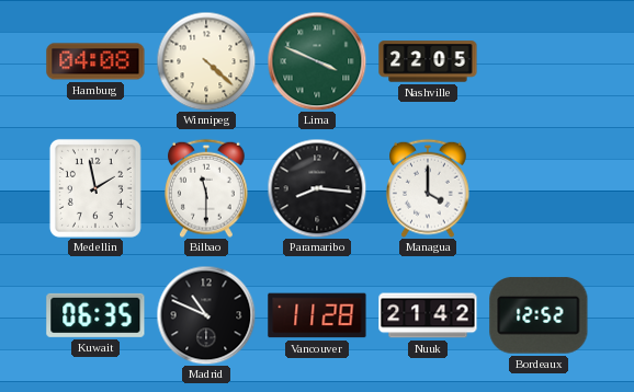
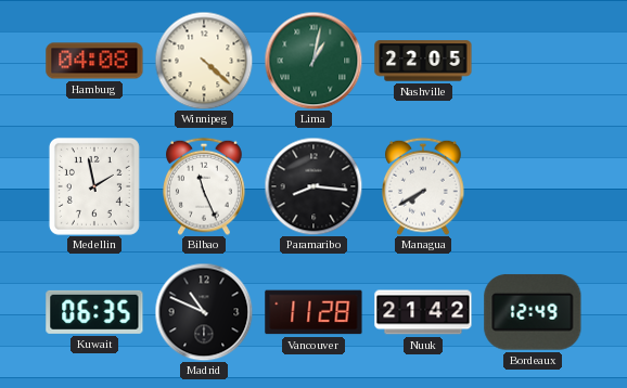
Lima: 3:49 -> 1:02 (313, 61)
Bilbao: 11:30 -> 11:26 (205, 186)
Managua: 4:00 -> 7:40 (424, 186)
Bordeaux: 12:52 -> 12:49 (533, 312)
